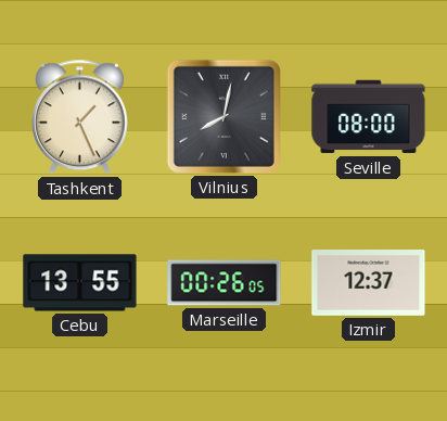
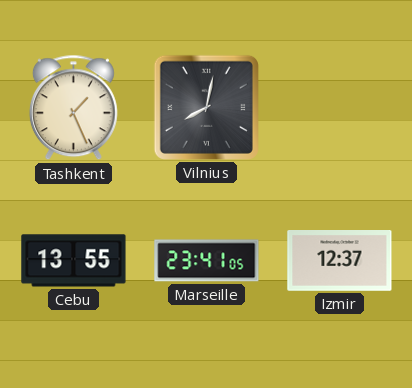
Seville: 08:00 -> none (369, 117)
Marseille: 00:26 -> 23:41 (207, 261)
